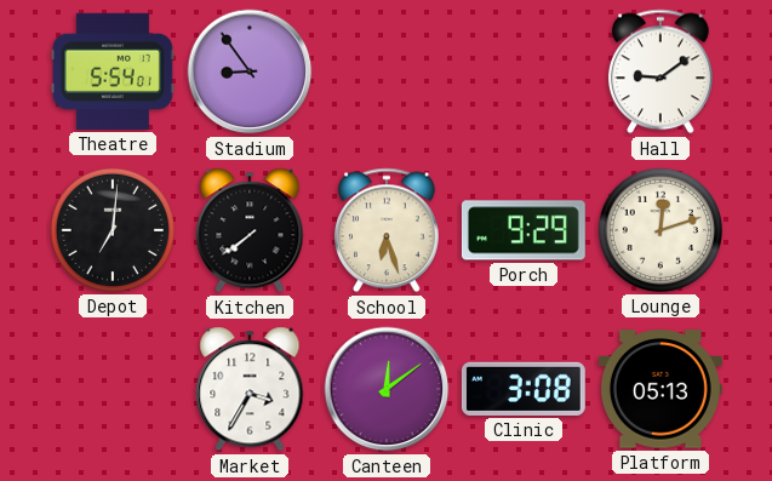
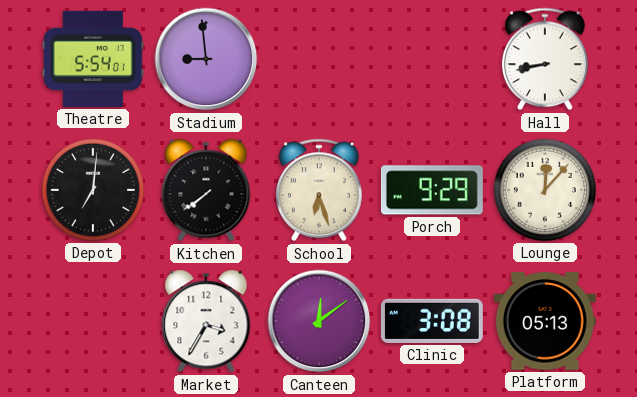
Stadium: 8:54 -> 8:59 (206, 59)
Hall: 9:09 -> 8:43 (545, 59)
Lounge: 12:12 -> 12:07 (545, 190)
